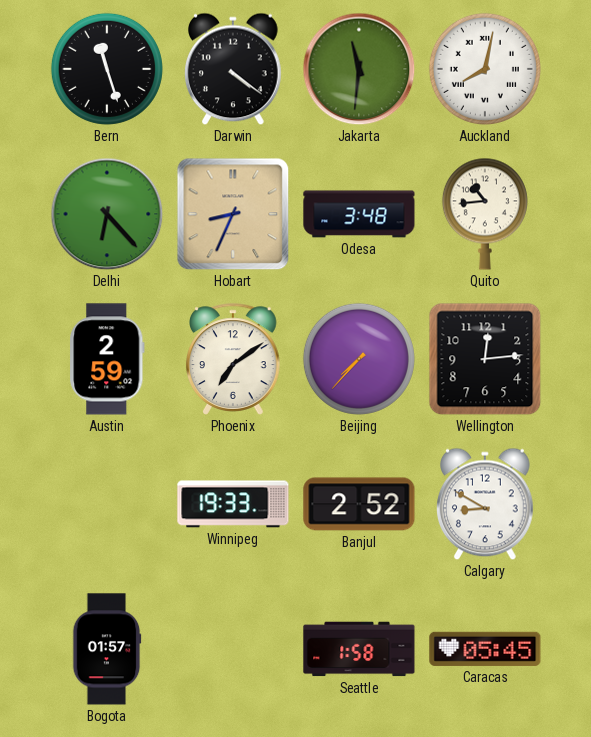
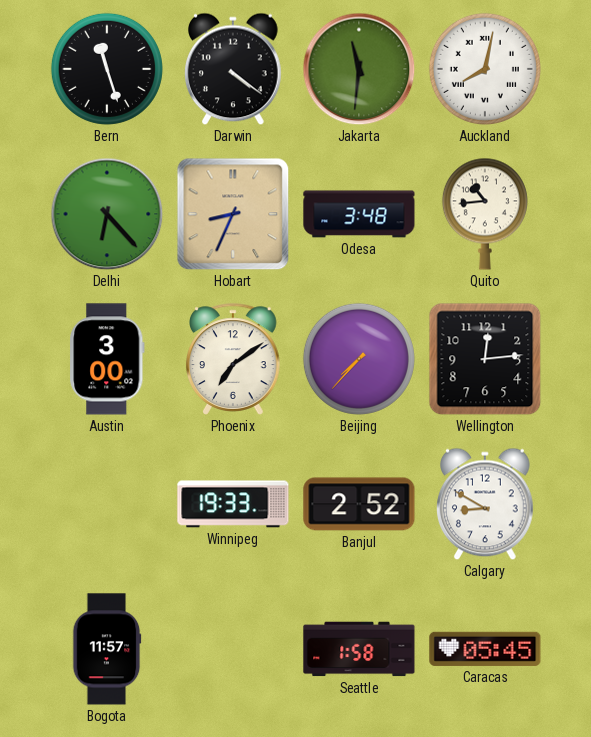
Austin: 2:59 -> 3:00 (107, 359)
Bogota: 01:57 -> 11:57 (107, 649)
